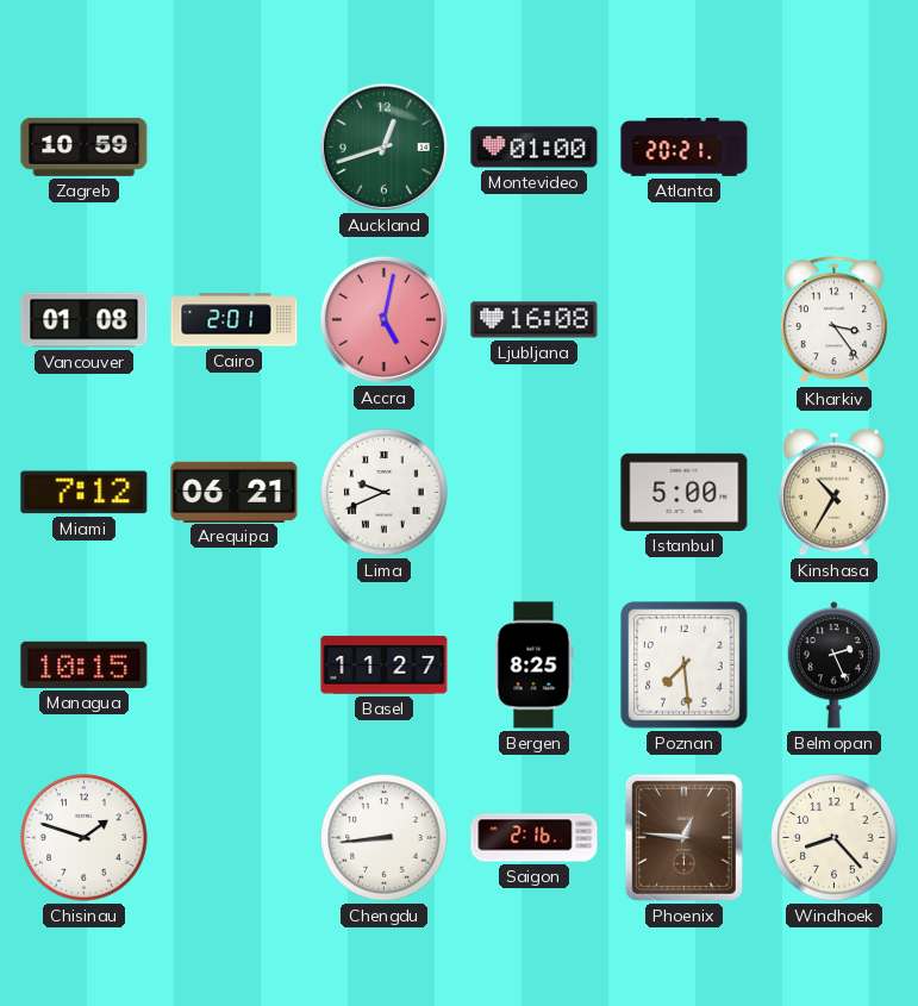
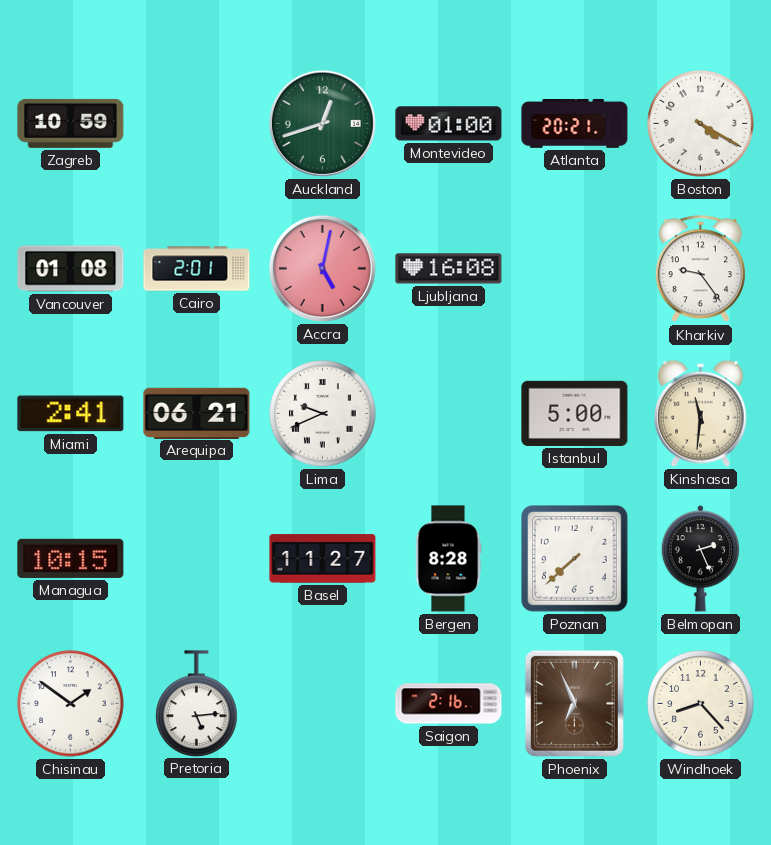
Boston: none -> 4:20 (701, 124)
Kharkiv: 3:24 -> 9:24 (700, 269)
Miami: 7:12 -> 2:41 (71, 414)
Kinshasa: 10:35 -> 11:31 (700, 413)
Bergen: 8:25 -> 8:28 (448, 559)
Poznan: 7:29 -> 7:38 (575, 559)
Chisinau: 1:48 -> 1:51 (71, 704)
Pretoria: none -> 5:14 (197, 703)
Chengdu: 8:44 -> none (385, 838)
Phoenix: 12:46 -> 6:56 (574, 703)
